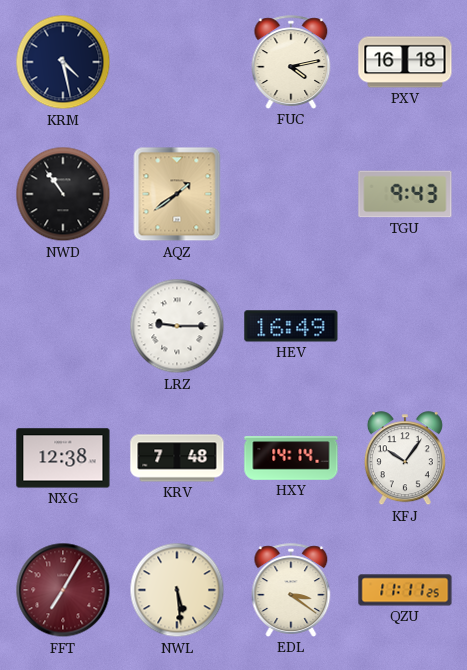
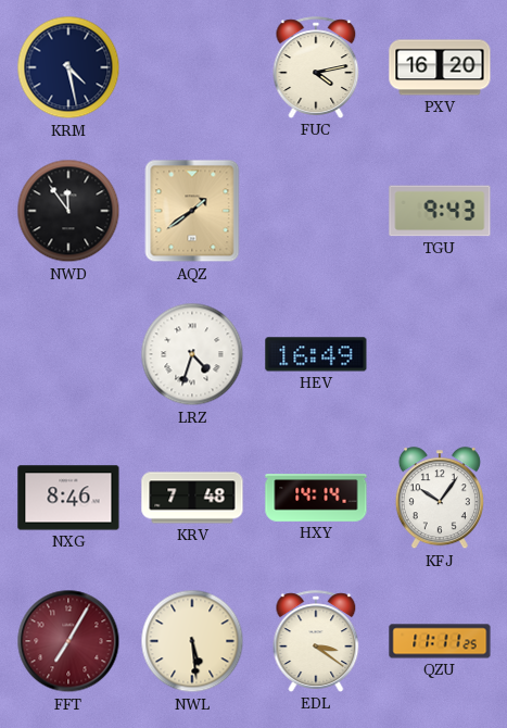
PXV: 16:18 -> 16:20 (440, 67)
NWD: 10:54 -> 11:54 (68, 211)
LRZ: 9:15 -> 4:33 (192, 354)
NXG: 12:38 -> 8:46 (68, 498)
